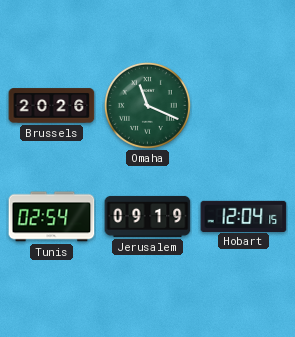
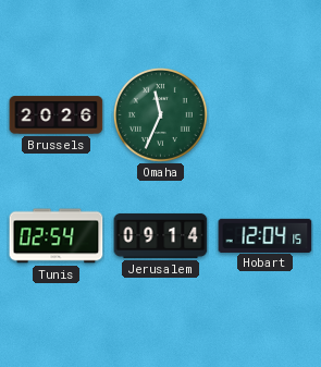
Omaha: 11:19 -> 11:34 (160, 114)
Jerusalem: 09:19 -> 09:14 (161, 235)
